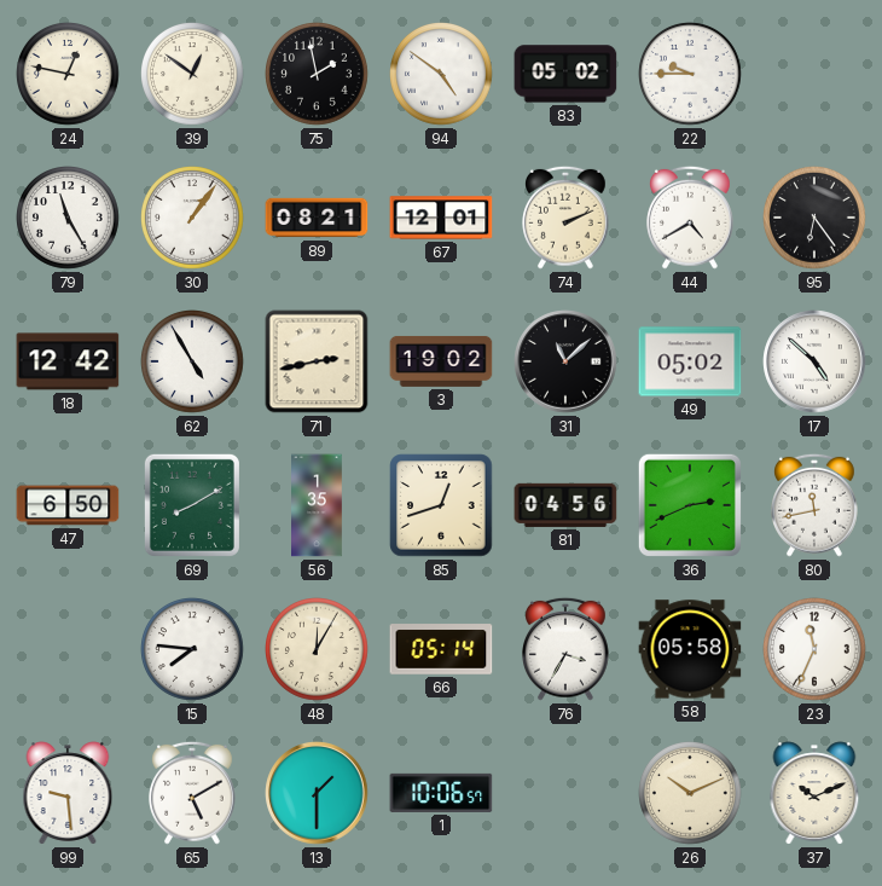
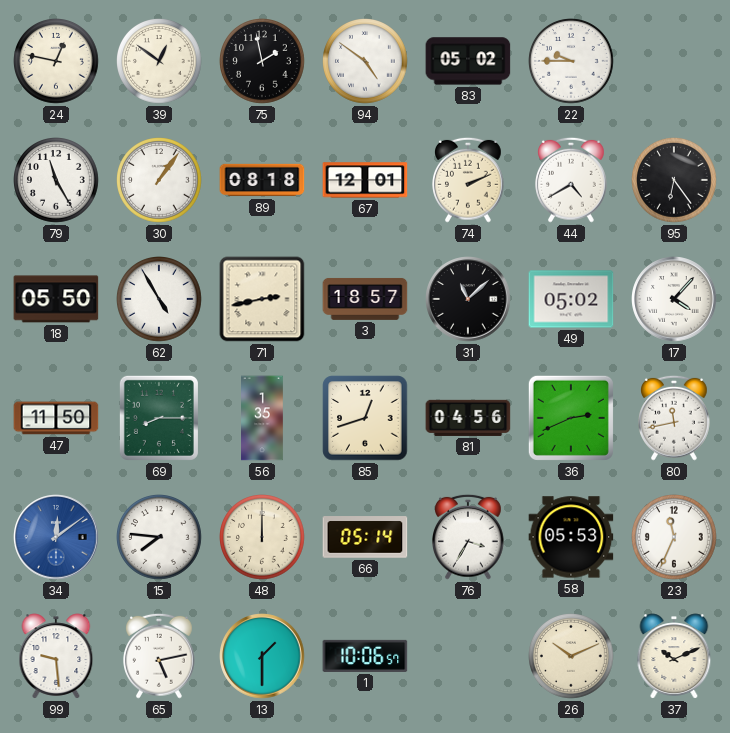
89: 08:21 -> 08:18 (262, 180)
18: 12:42 -> 05:50 (56, 299)
3: 19:02 -> 18:57 (365, 299)
17: 4:52 -> 4:07 (674, 299)
47: 6:50 -> 11:50 (56, 418)
69: 8:10 -> 8:15 (159, 418)
34: none -> 12:09 (56, 537)
48: 12:05 -> 12:00 (263, 538)
58: 05:58 -> 05:53 (571, 537)
65: 5:10 -> 5:13 (160, 656)
